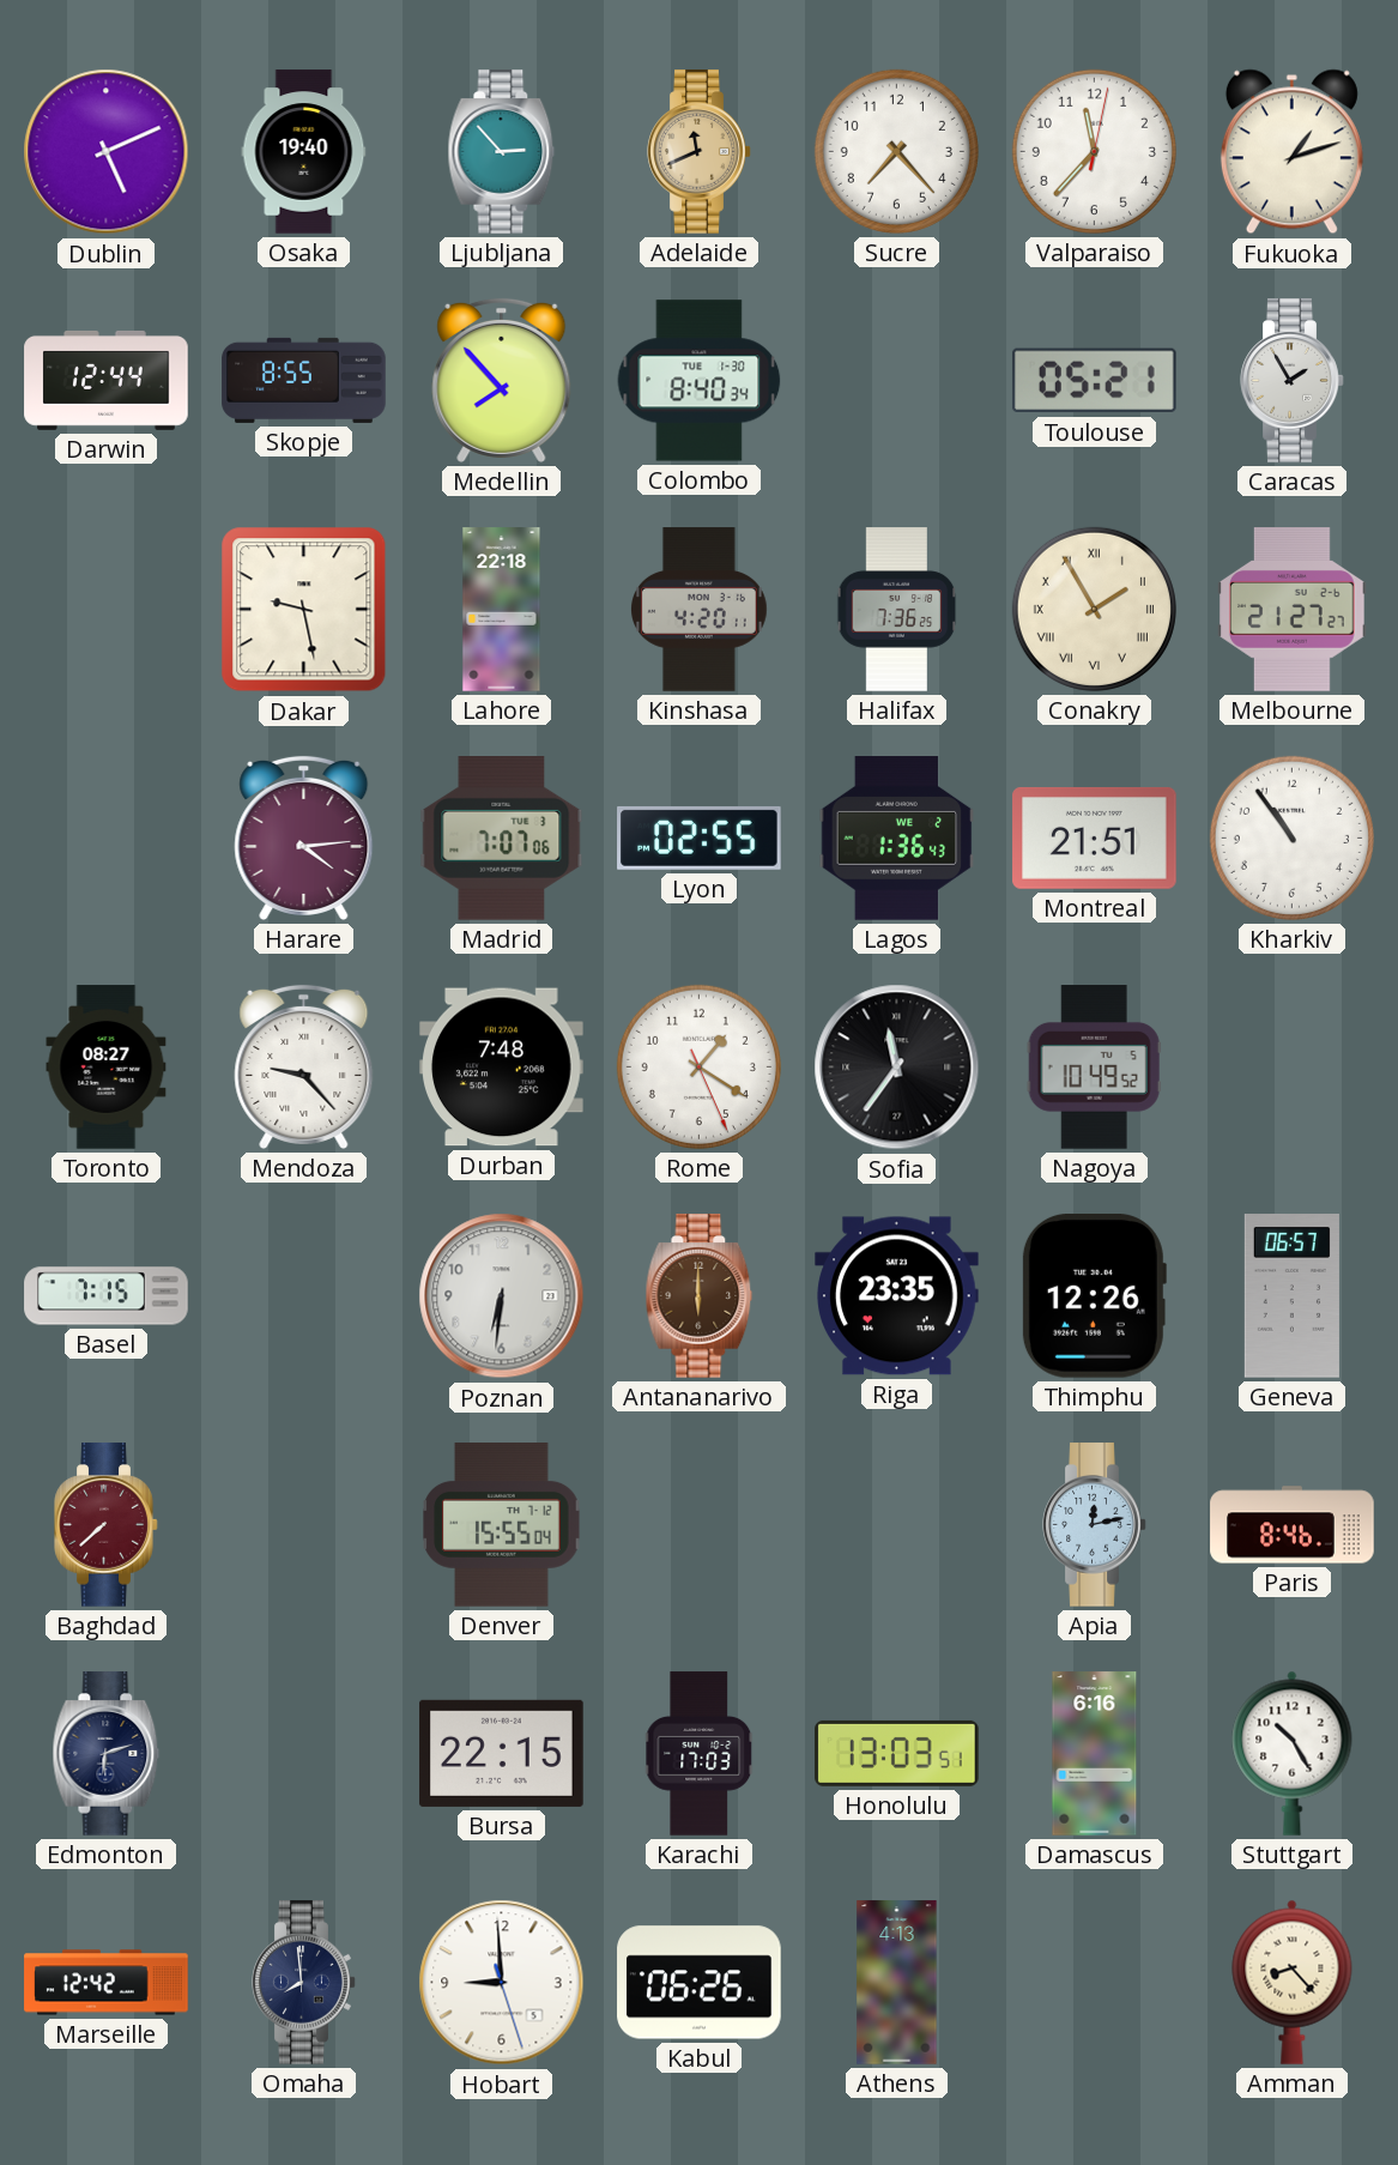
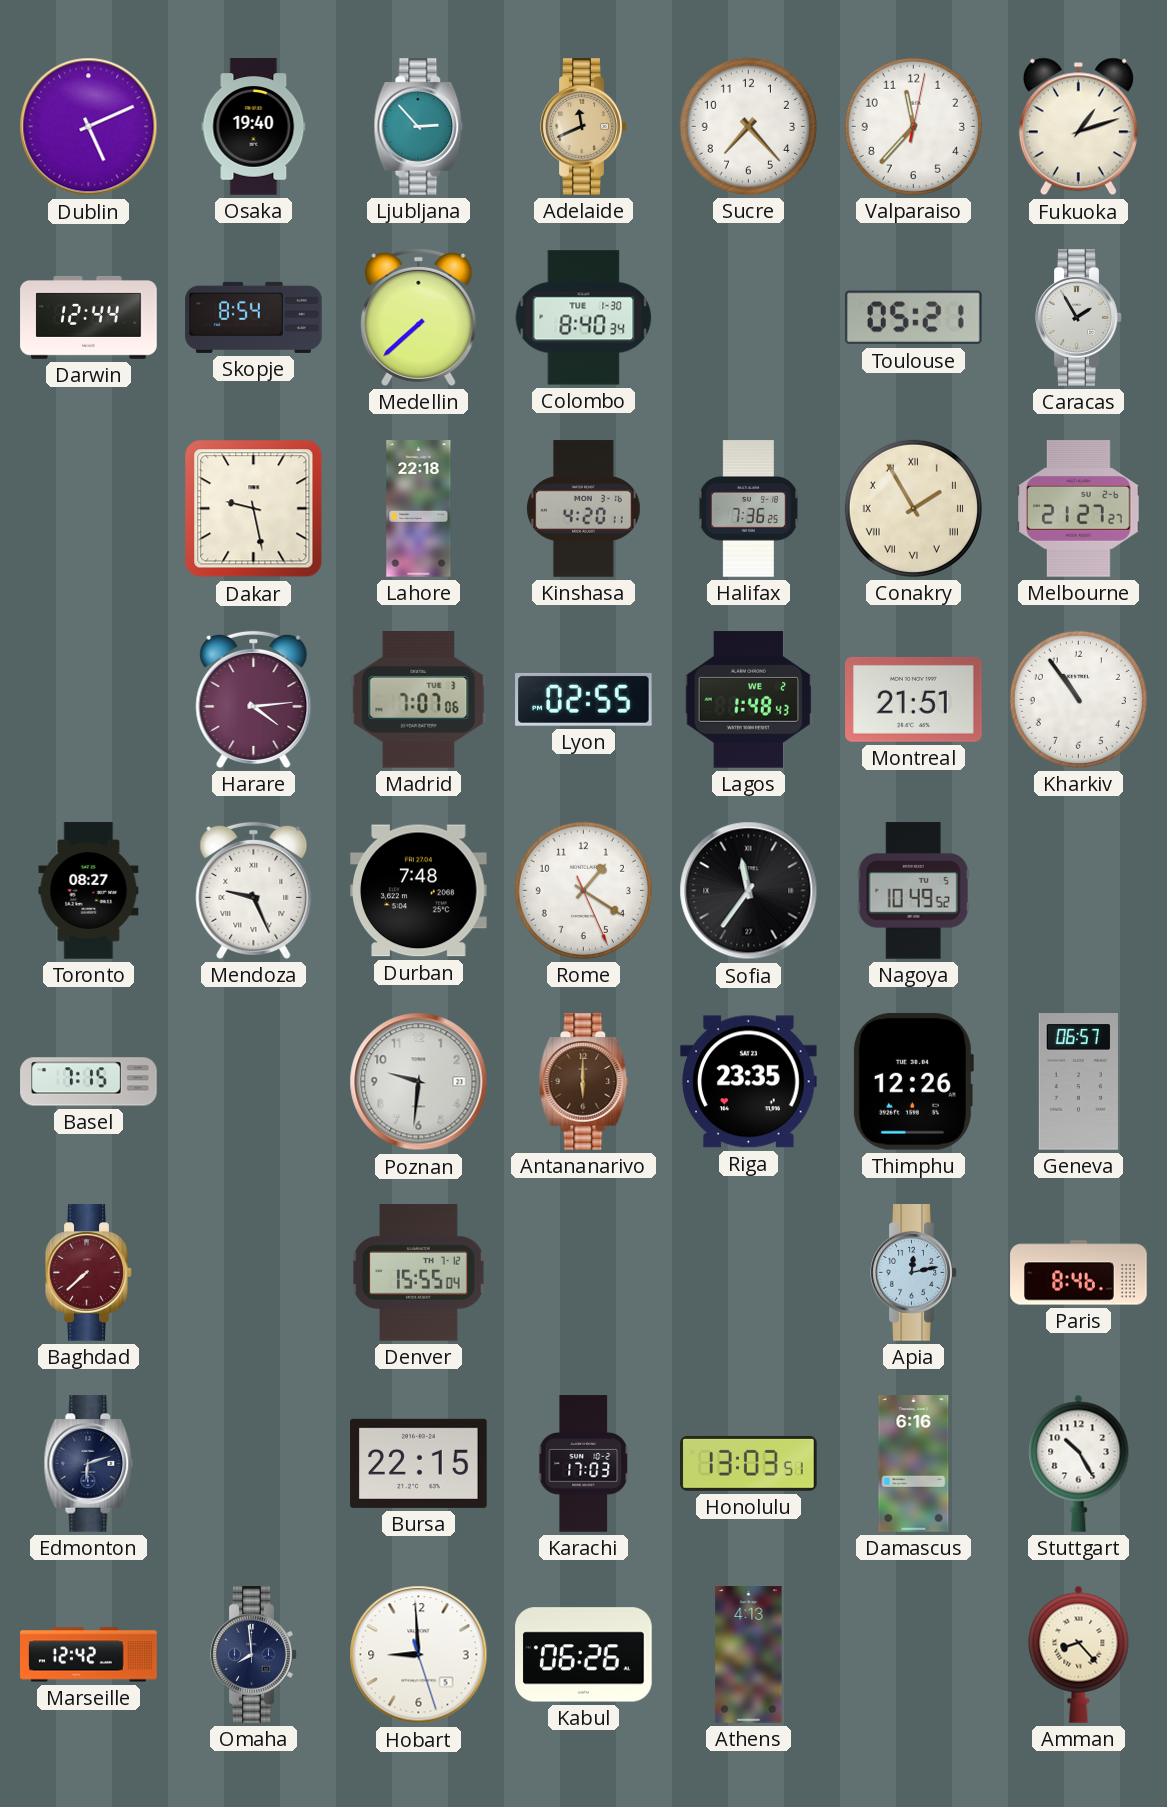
Skopje: 8:55 -> 8:54 (254, 317)
Medellin: 7:53 -> 7:38 (419, 317)
Lagos: 1:36 -> 1:48 (749, 700)
Mendoza: 9:23 -> 9:26 (254, 890)
Poznan: 6:31 -> 9:31 (419, 1082)
